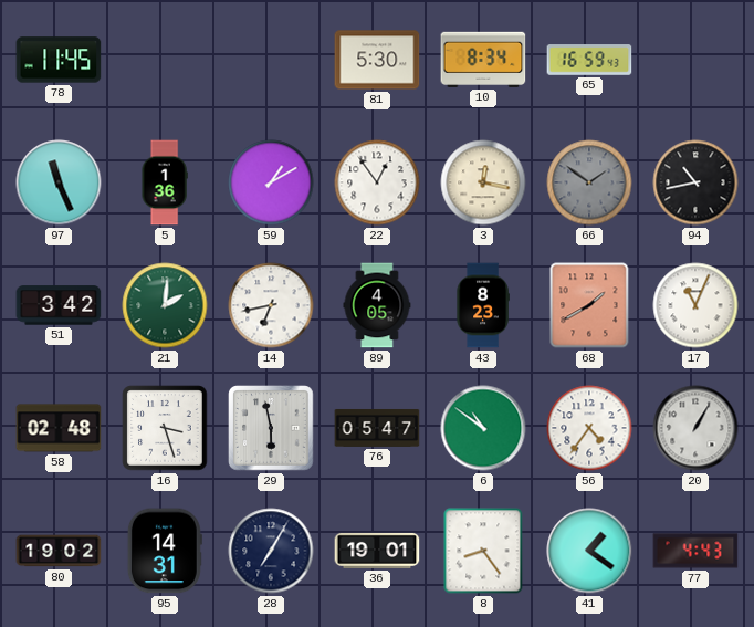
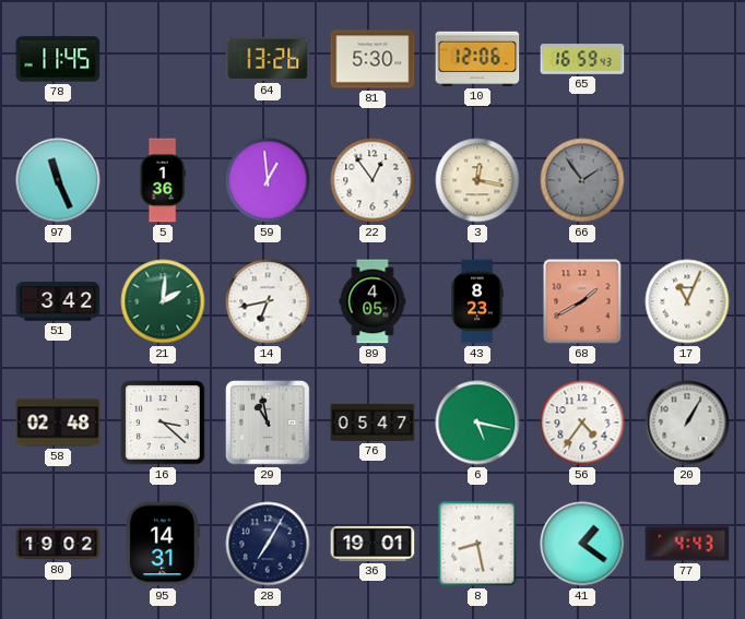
64: none -> 13:26 (268, 59)
10: 8:34 -> 12:06 (477, 59)
59: 1:10 -> 12:59 (268, 180)
66: 1:51 -> 1:54 (582, 180)
94: 10:43 -> none (695, 182)
16: 3:27 -> 3:22 (163, 422)
29: 5:58 -> 10:58 (268, 422)
6: 10:51 -> 5:17 (477, 422)
8: 8:24 -> 8:28 (477, 544)
